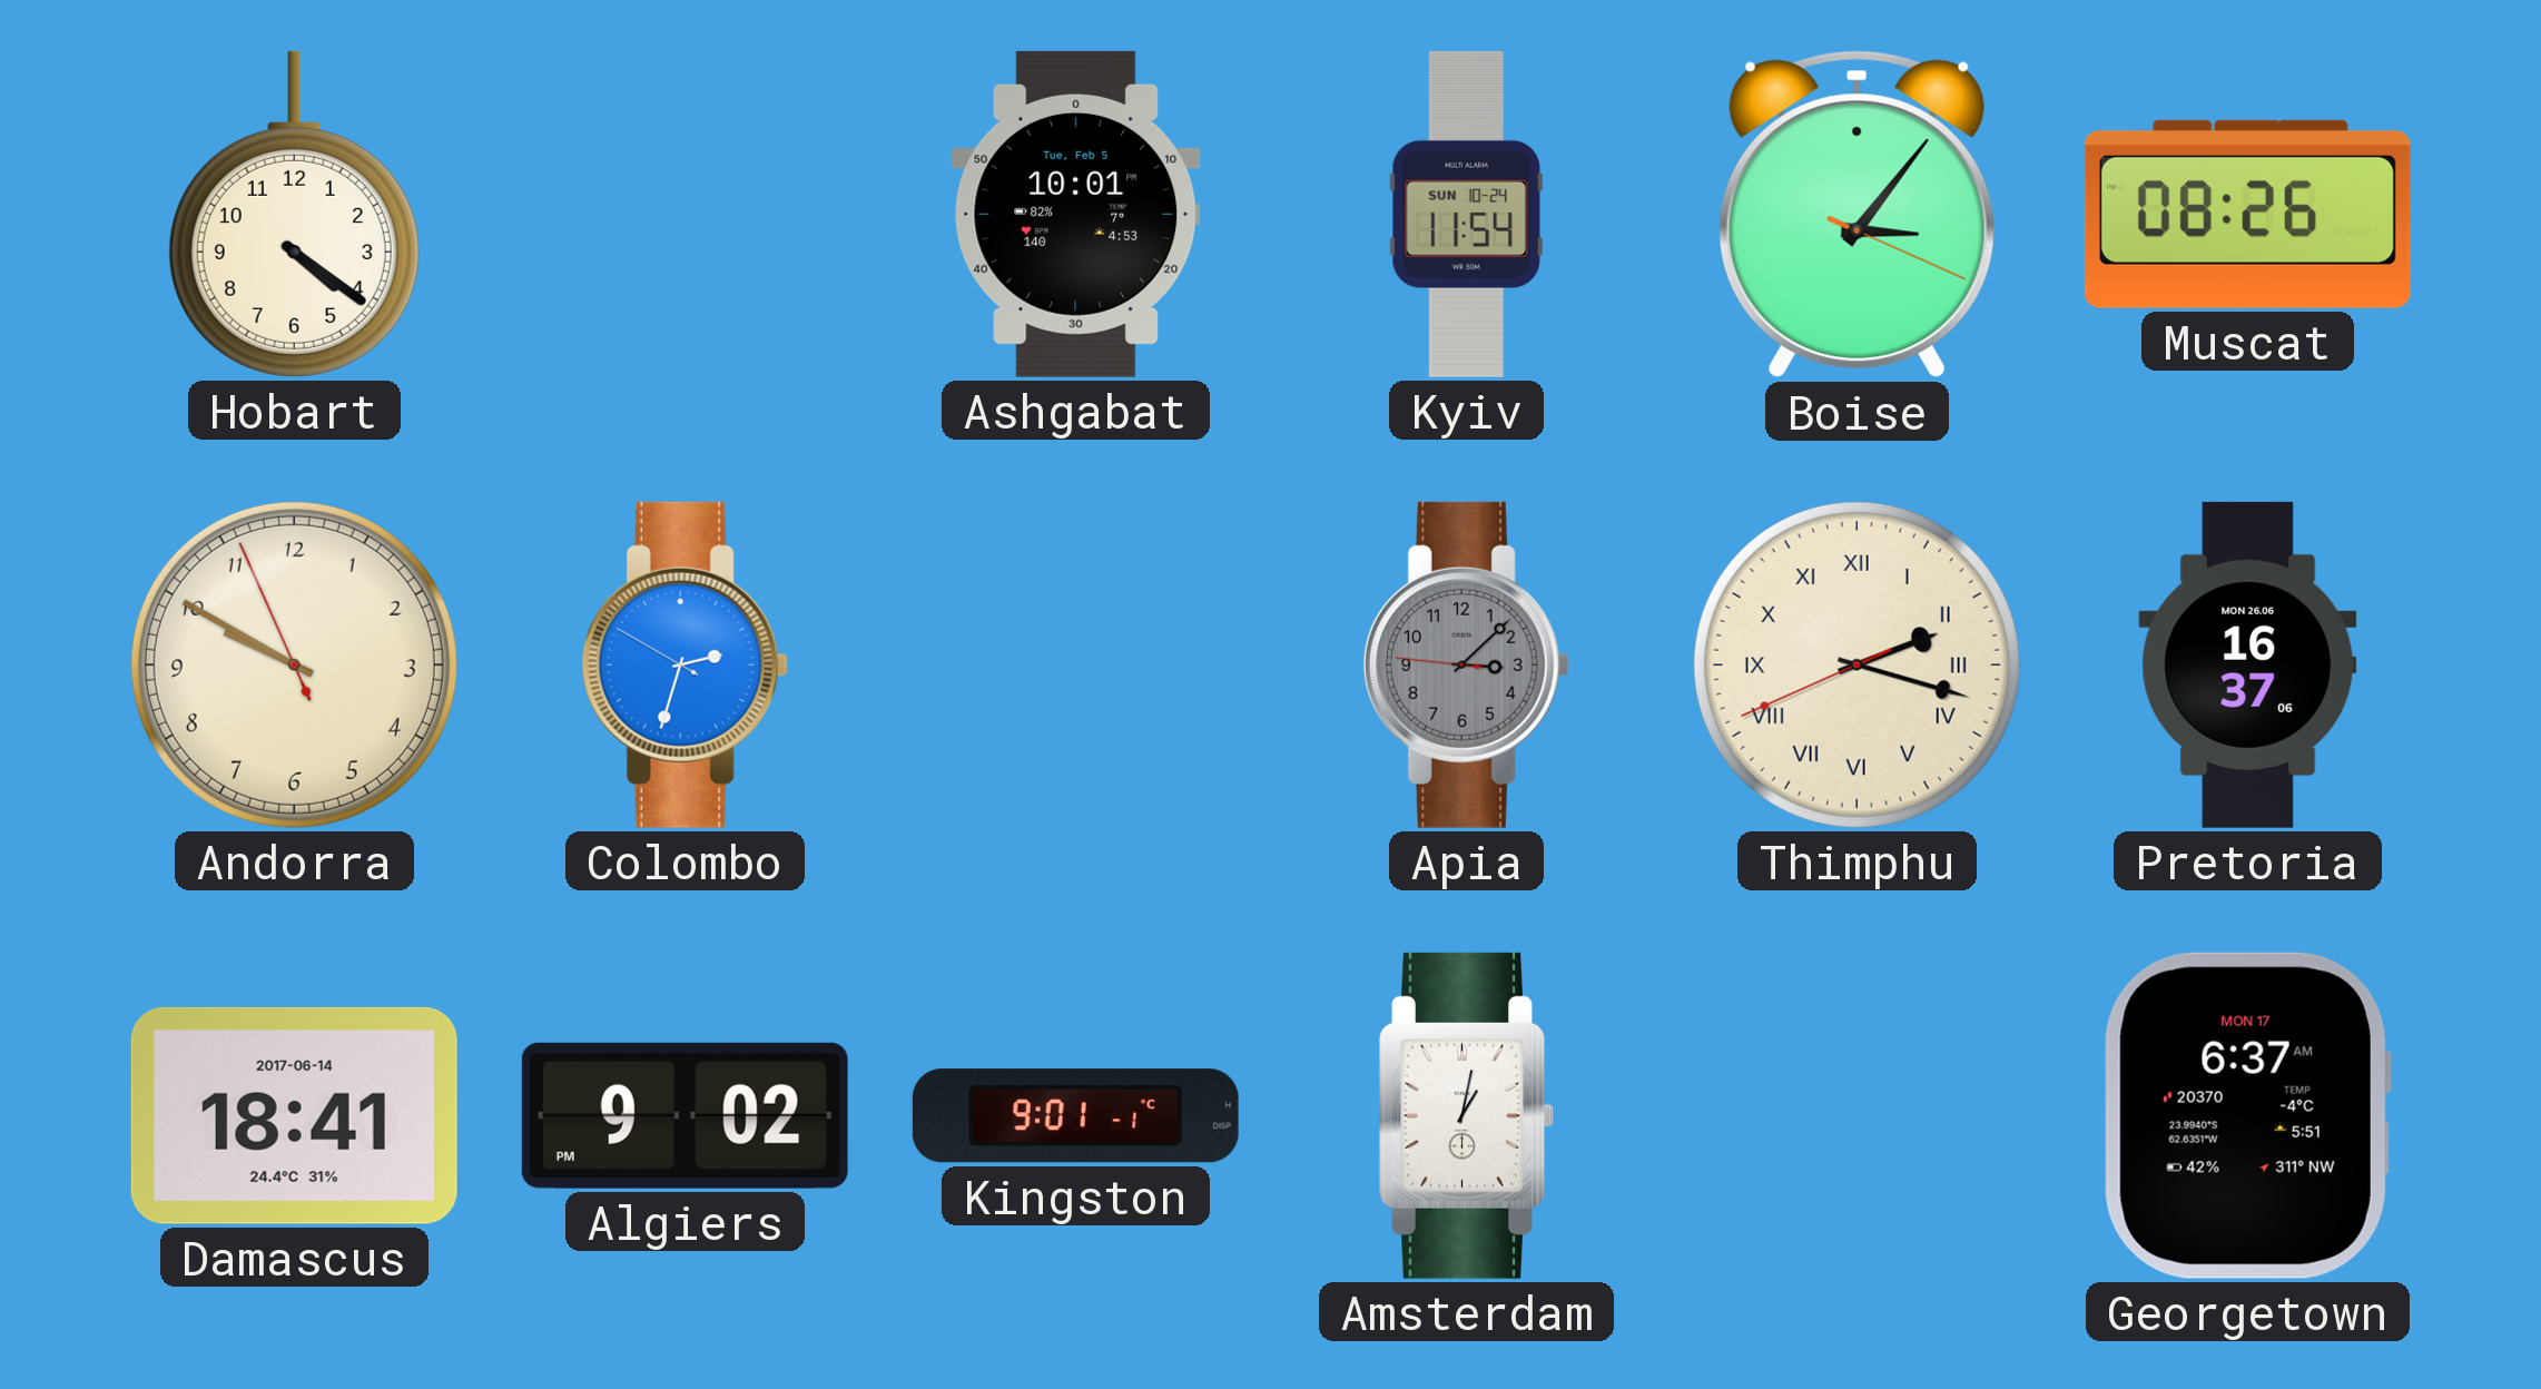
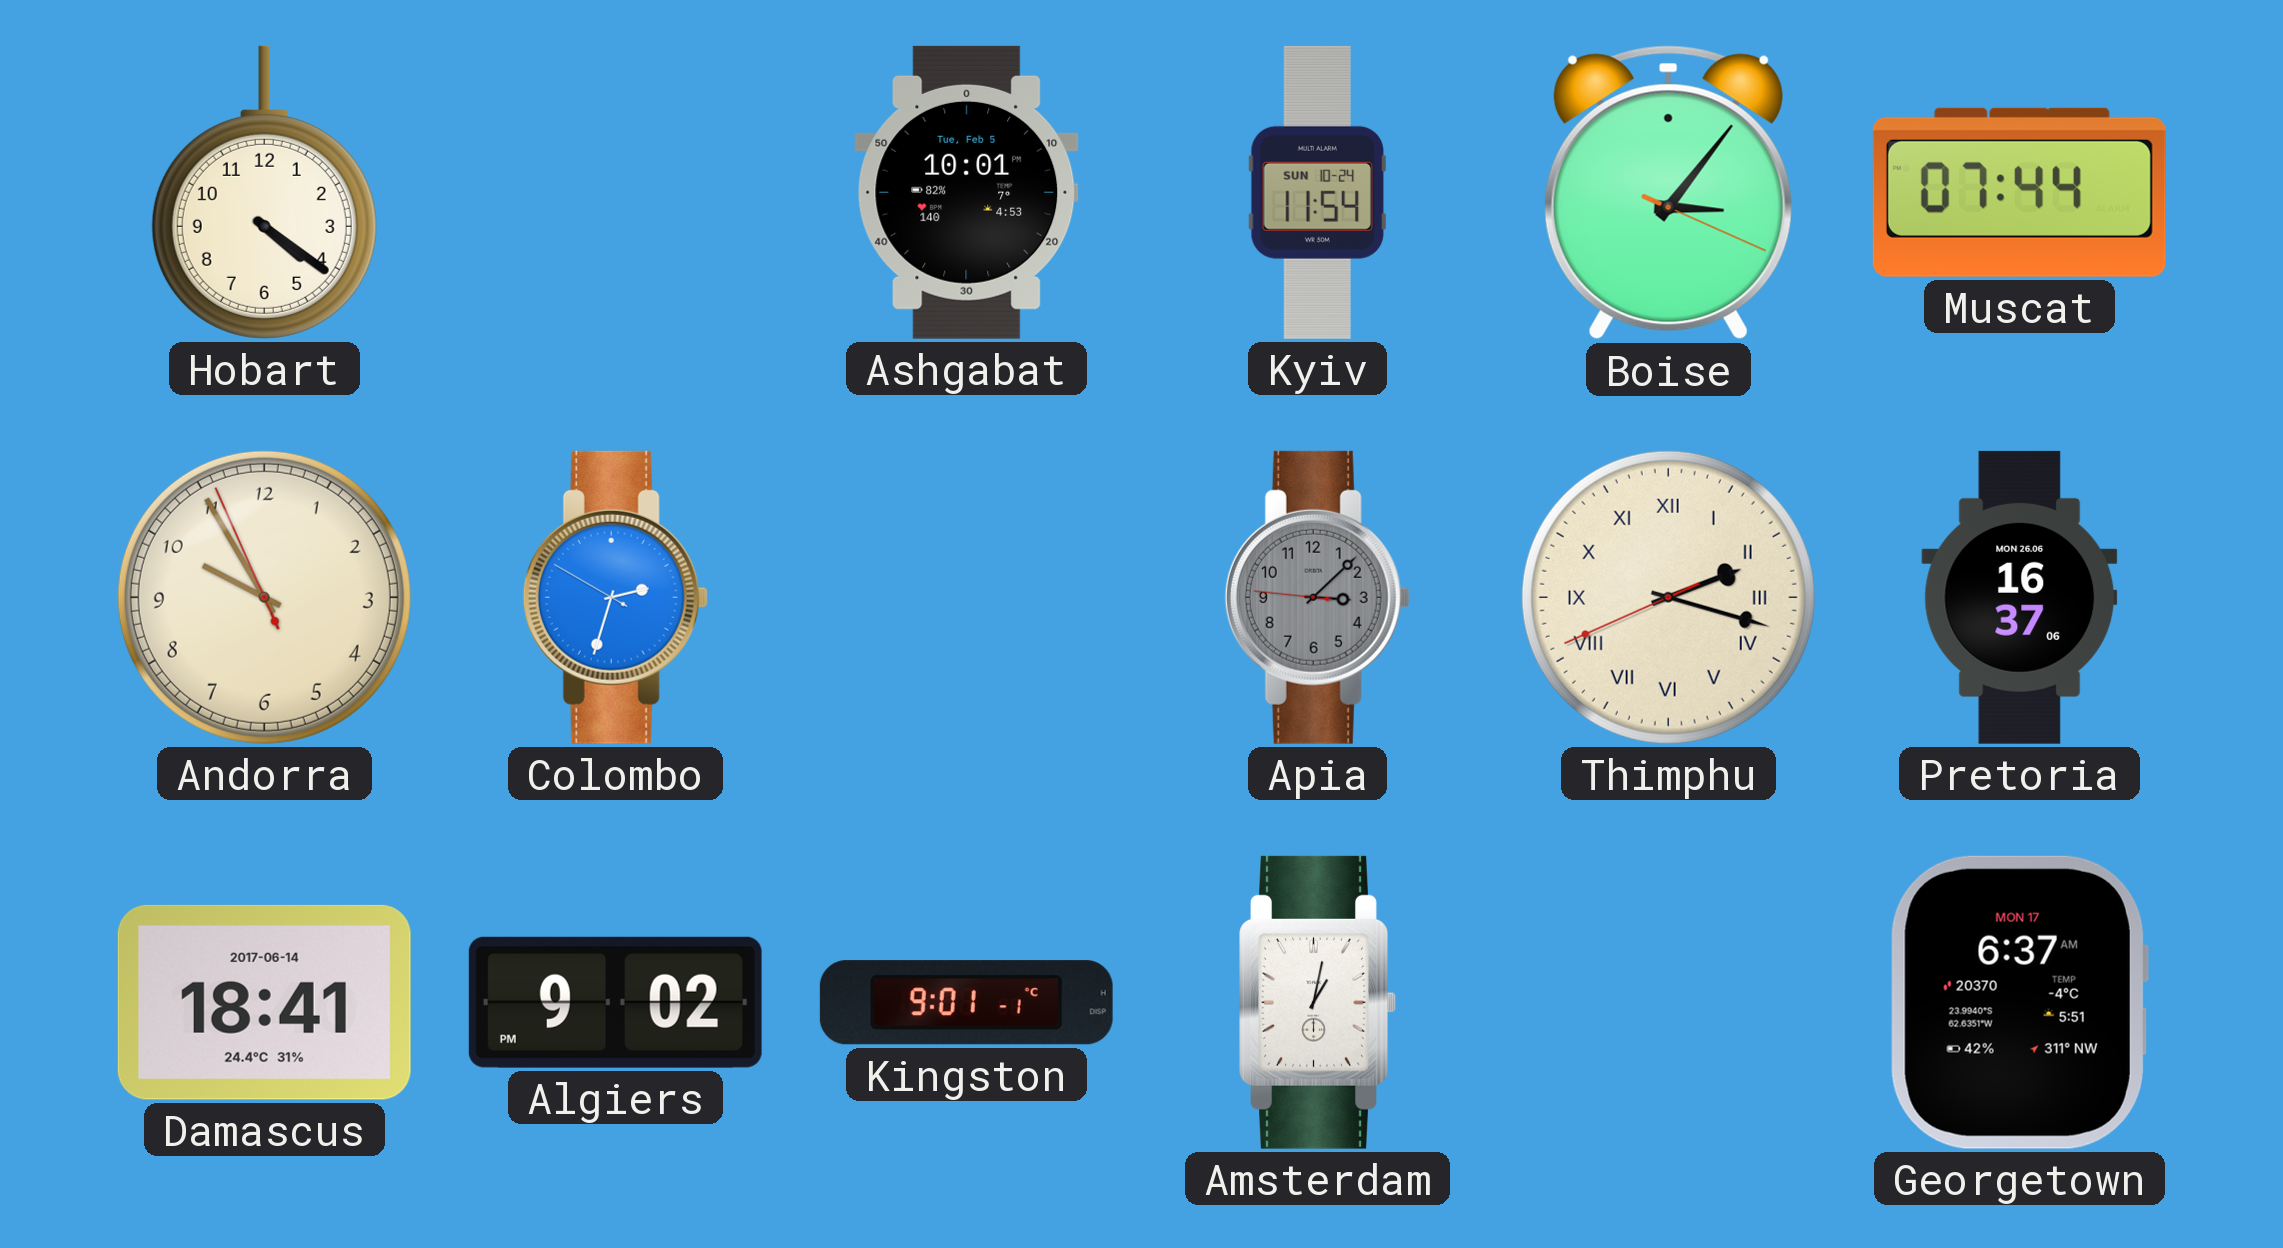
Muscat: 08:26 -> 07:44 (2019, 192)
Andorra: 9:49 -> 9:54 (264, 597)
